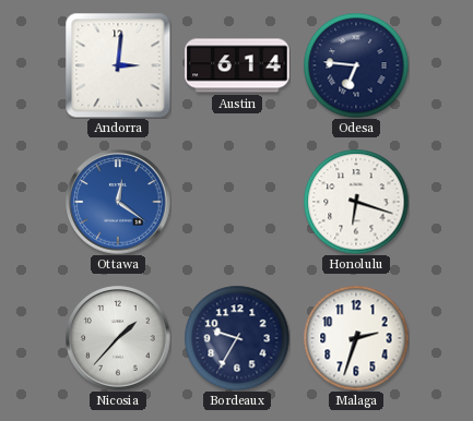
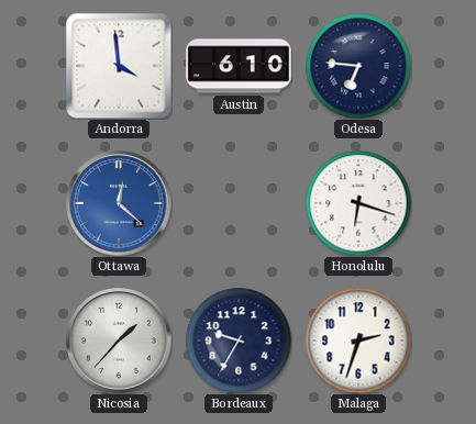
Andorra: 3:01 -> 3:59 (119, 66)
Austin: 6:14 -> 6:10 (239, 66)
Ottawa: 12:21 -> 12:22 (119, 203)
